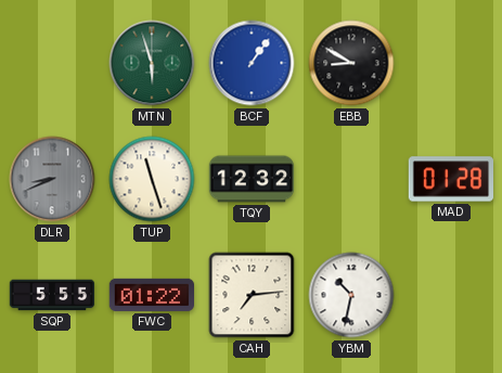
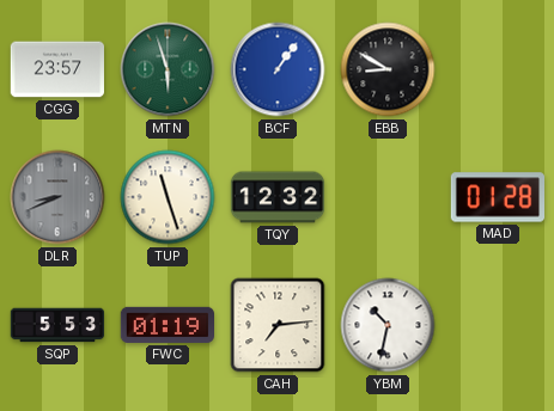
CGG: none -> 23:57 (56, 69)
SQP: 5:55 -> 5:53 (57, 325)
FWC: 01:22 -> 01:19 (166, 325)
